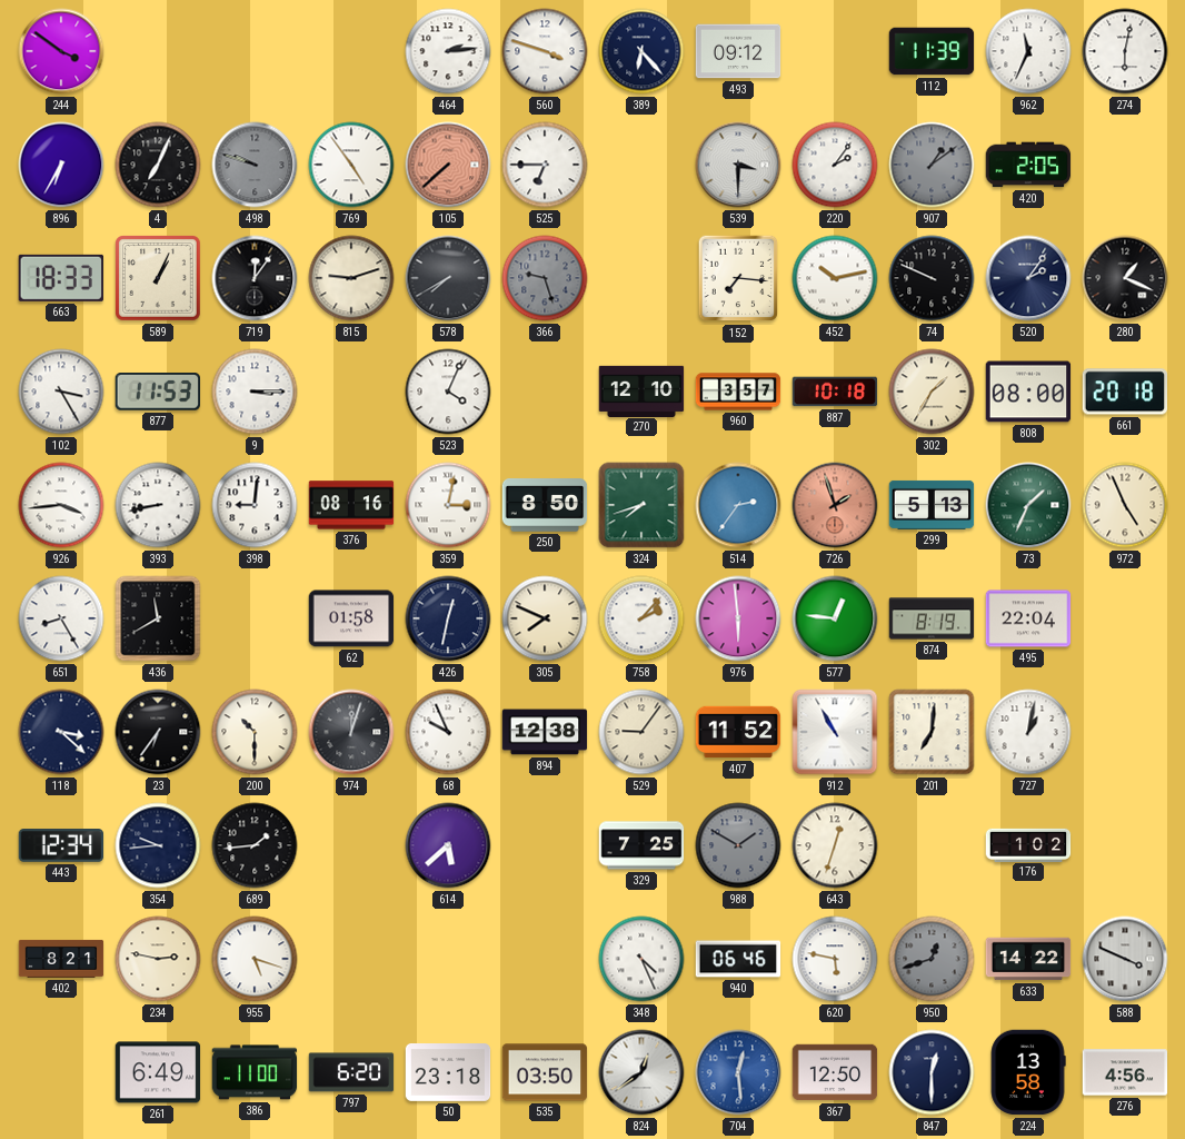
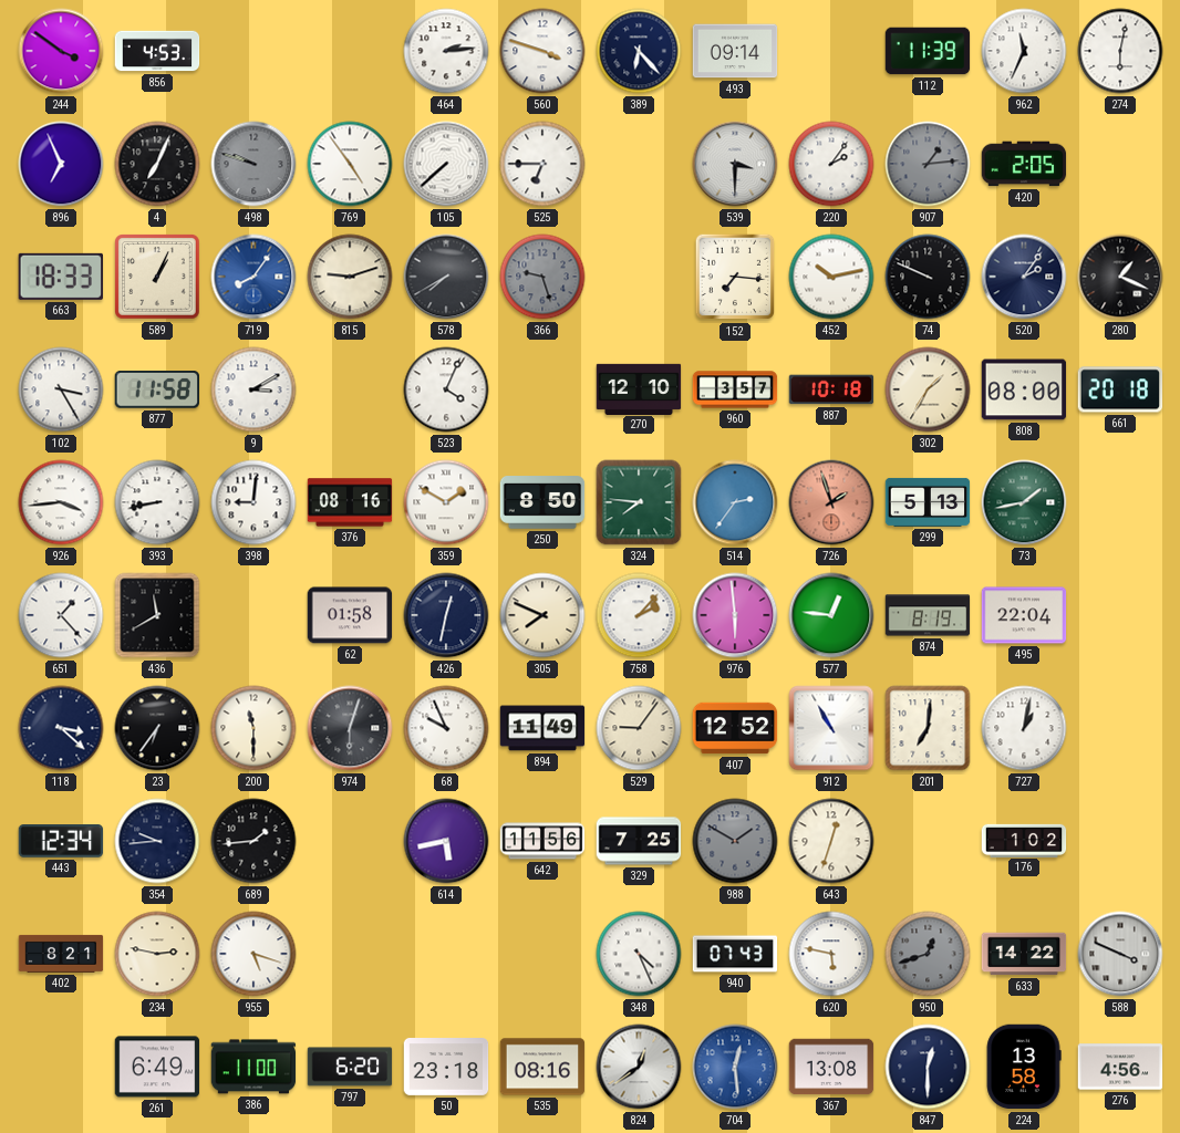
856: none -> 4:53 (157, 51)
493: 09:12 -> 09:14 (735, 51)
896: 6:35 -> 6:56 (61, 164)
105 dial: salmon -> white (446, 164)
907: 1:09 -> 1:14 (928, 164)
719: 12:06 -> 8:06 (253, 277)
719 dial: black -> blue (253, 277)
877: 11:53 -> 11:58 (156, 391)
9: 3:15 -> 3:10 (253, 389)
359: 3:02 -> 1:50 (446, 502)
324: 7:42 -> 7:46 (639, 502)
73: 1:34 -> 1:43 (1024, 502)
972: 4:56 -> none (1125, 505)
651: 8:25 -> 1:23 (61, 615)
200: 10:30 -> 11:30 (253, 728)
974: 12:03 -> 6:03 (350, 728)
894: 12:38 -> 11:49 (542, 728)
407: 11:52 -> 12:52 (735, 728)
614: 5:38 -> 5:43 (446, 841)
642: none -> 11:56 (542, 841)
940: 06:46 -> 07:43 (735, 954)
535: 03:50 -> 08:16 (542, 1067)
367: 12:50 -> 13:08 (831, 1067)
